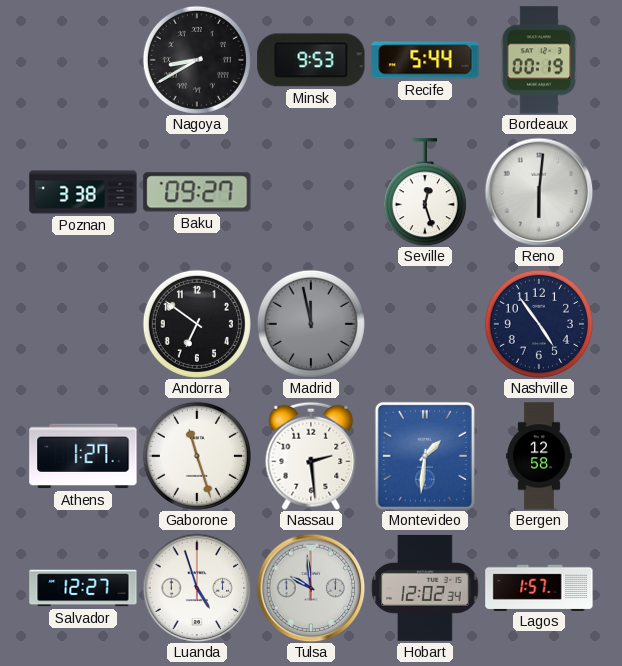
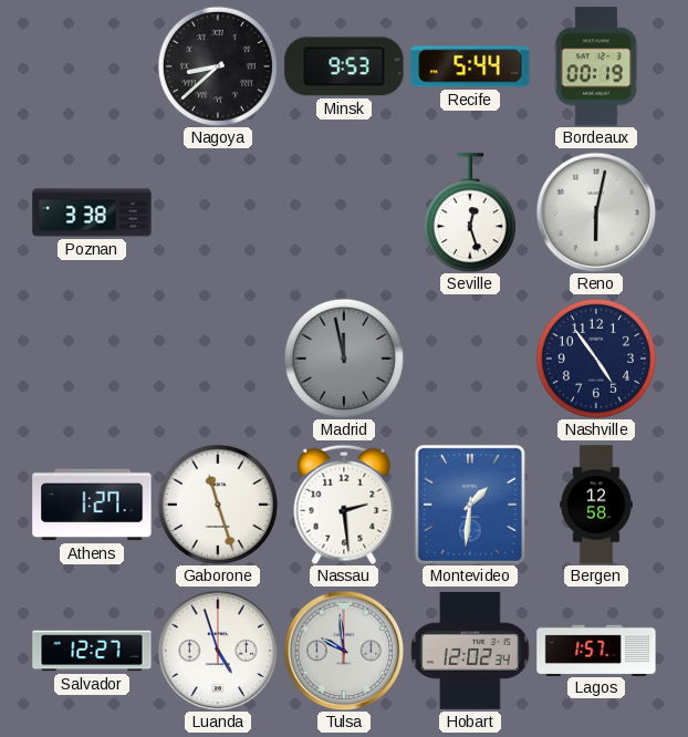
Nagoya: 8:40 -> 8:38 (218, 66)
Baku: 09:27 -> none (197, 192)
Reno: 6:01 -> 6:02 (596, 212)
Andorra: 6:51 -> none (197, 324)
